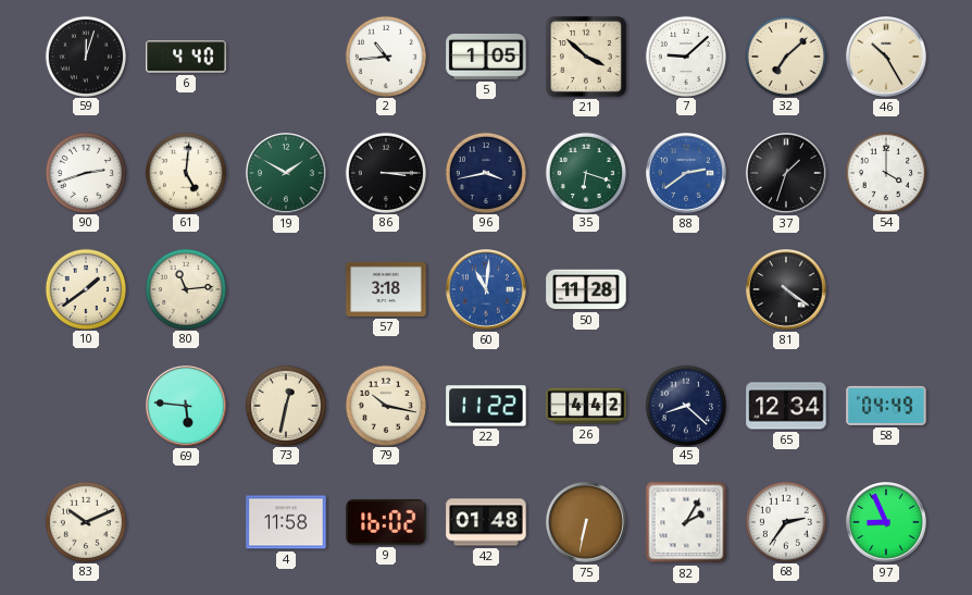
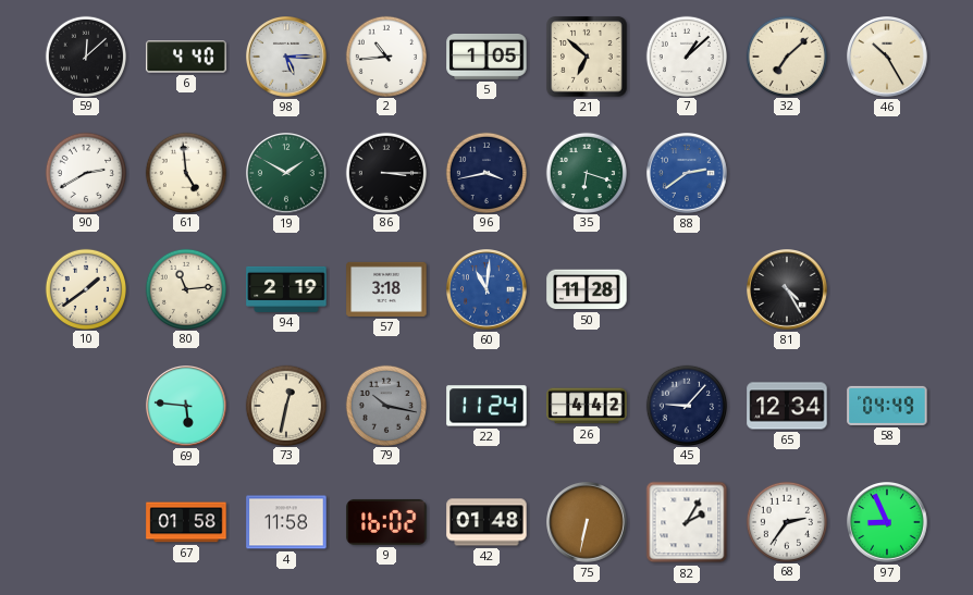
59: 12:03 -> 12:08 (85, 55)
98: none -> 5:15 (287, 58)
21: 3:52 -> 6:52 (587, 57)
7: 9:08 -> 1:08 (686, 55)
90: 2:42 -> 2:40 (85, 172)
61: 5:01 -> 4:59 (185, 172)
37: 1:33 -> none (787, 174)
54: 4:00 -> none (885, 172)
94: none -> 2:19 (286, 289)
81: 4:21 -> 4:25 (788, 290)
79 dial: cream -> grey (385, 405)
22: 11:22 -> 11:24 (486, 406)
45: 8:22 -> 9:07 (686, 405)
83: 10:11 -> none (85, 521)
67: none -> 01:58 (186, 522)
